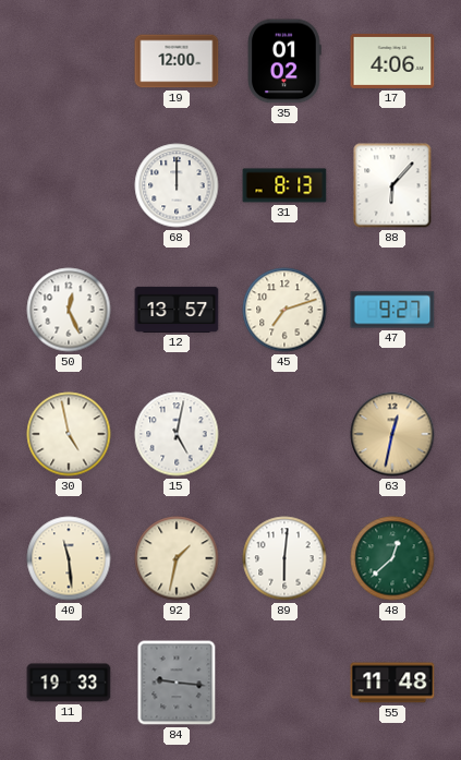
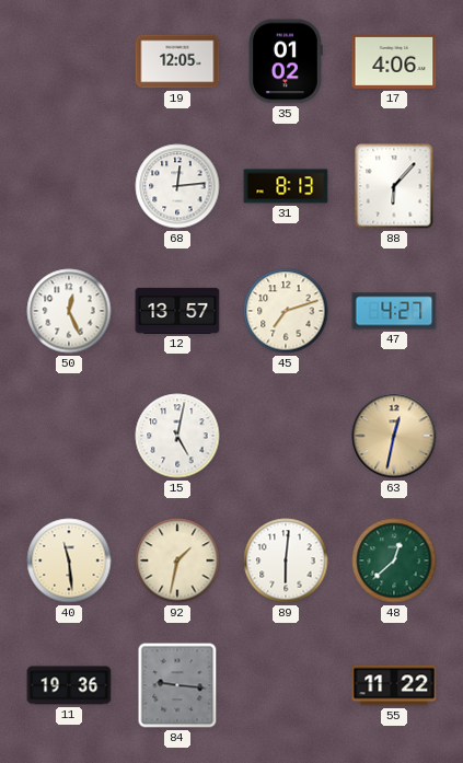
19: 12:00 -> 12:05 (177, 61)
68: 12:00 -> 12:14 (177, 186)
47: 9:27 -> 4:27 (394, 311)
30: 4:58 -> none (69, 434)
11: 19:33 -> 19:36 (69, 685)
55: 11:48 -> 11:22 (394, 685)
